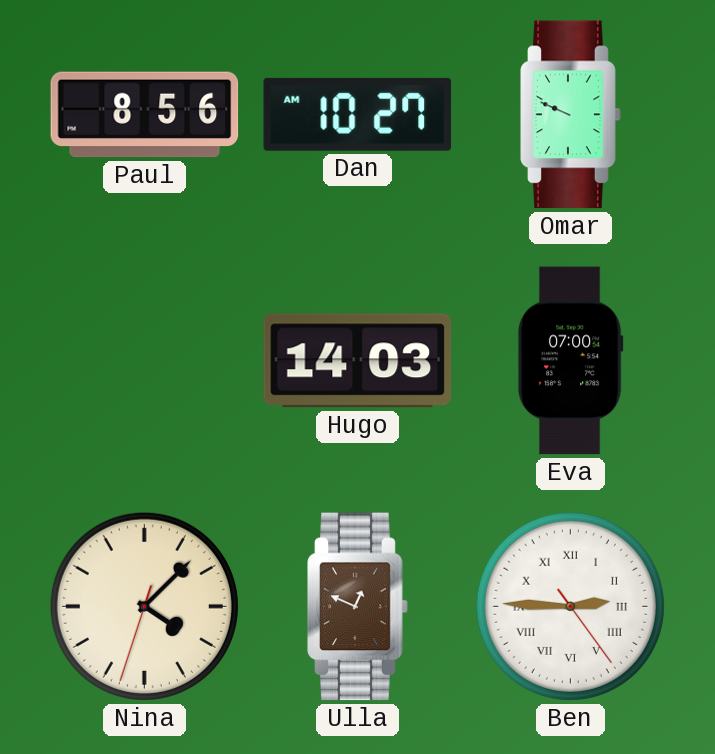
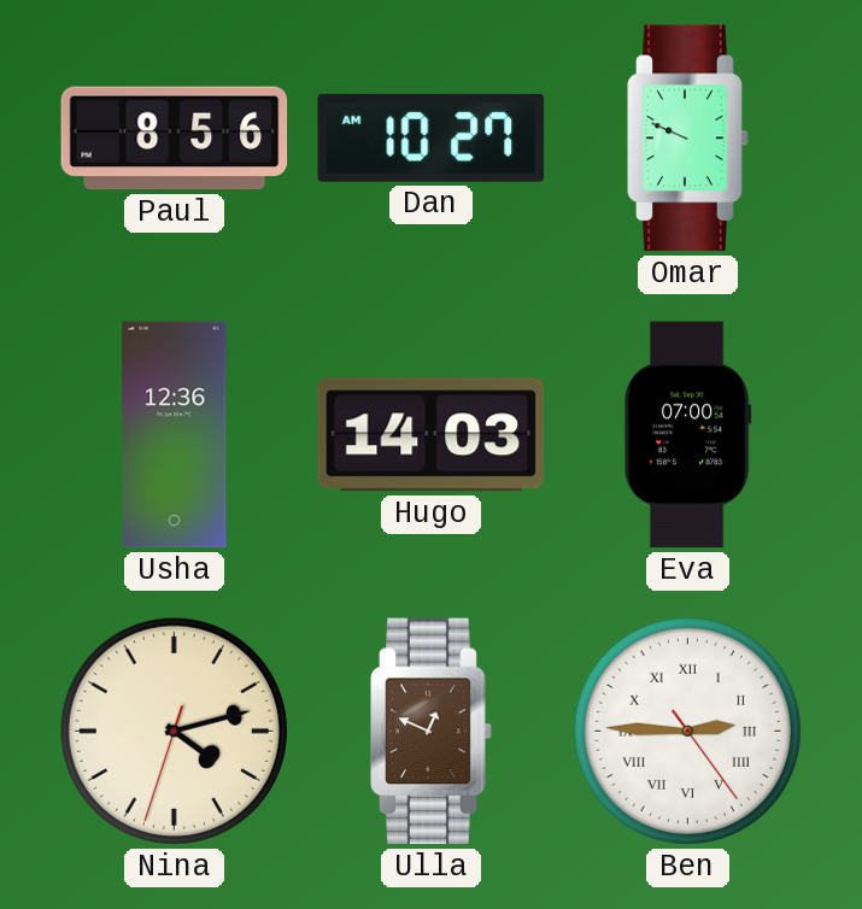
Usha: none -> 12:36 (175, 435)
Nina: 4:07 -> 4:12 (174, 731)
